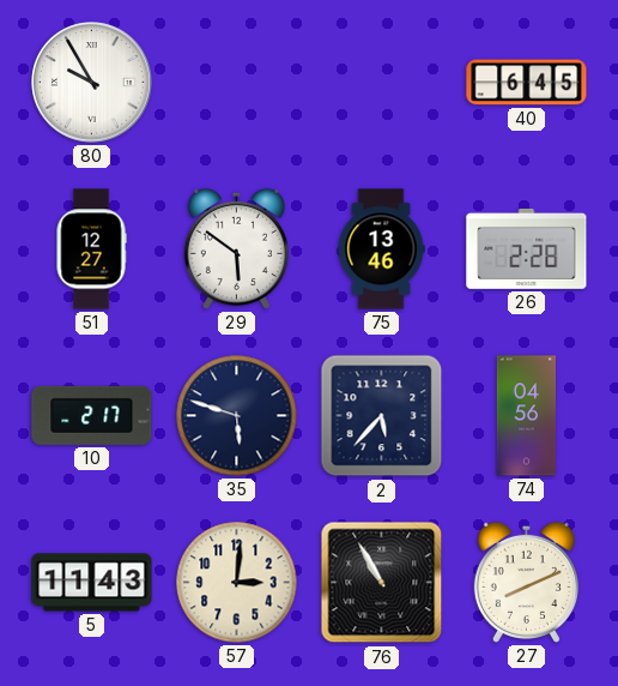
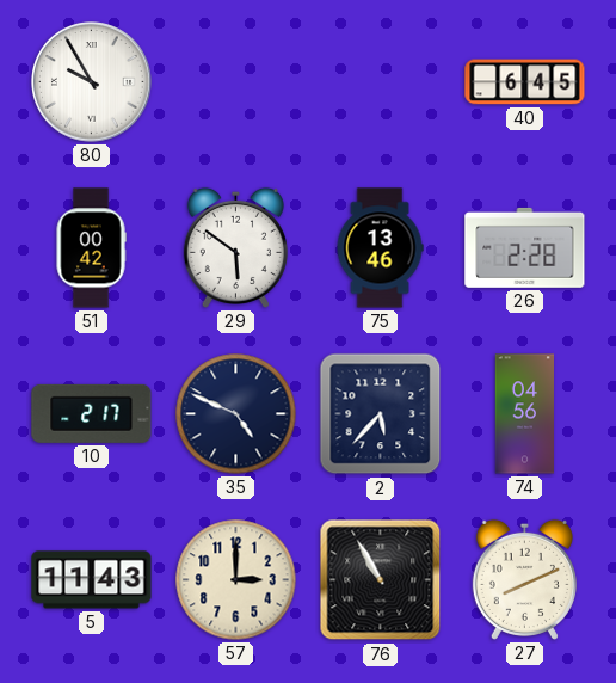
51: 12:27 -> 00:42 (91, 248)
35: 5:48 -> 4:49 (236, 414)
57: 3:01 -> 3:00 (236, 580)
